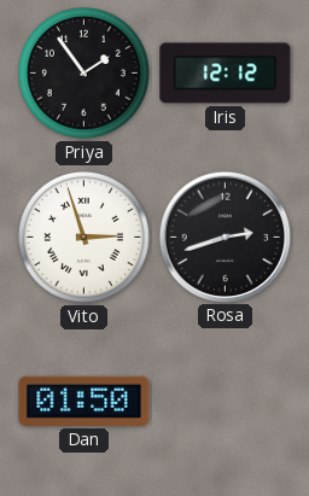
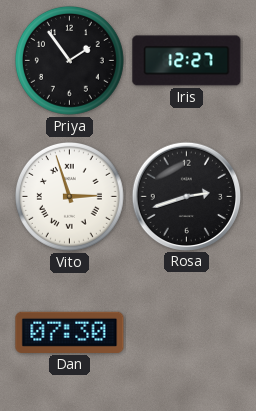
Iris: 12:12 -> 12:27 (187, 61)
Dan: 01:50 -> 07:30 (70, 332)
